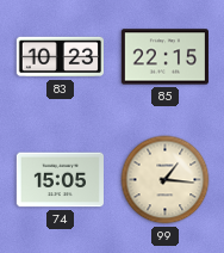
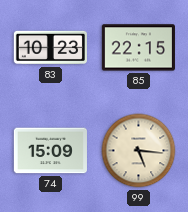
74: 15:05 -> 15:09 (50, 151)
99: 1:16 -> 5:16 (139, 151)
